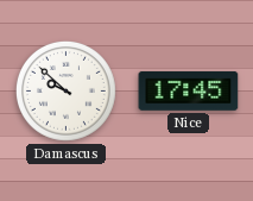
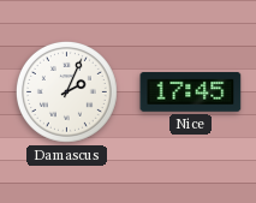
Damascus: 9:52 -> 2:04 (66, 91)
